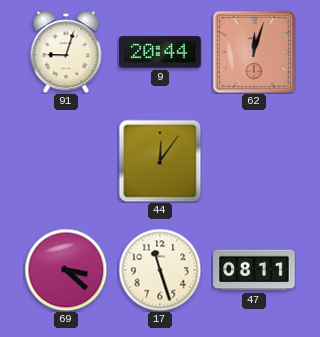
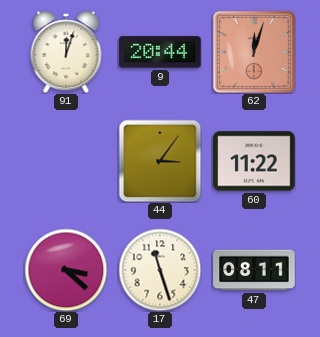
91: 9:03 -> 12:03 (66, 52)
44: 12:06 -> 3:06 (160, 161)
60: none -> 11:22 (254, 161)
